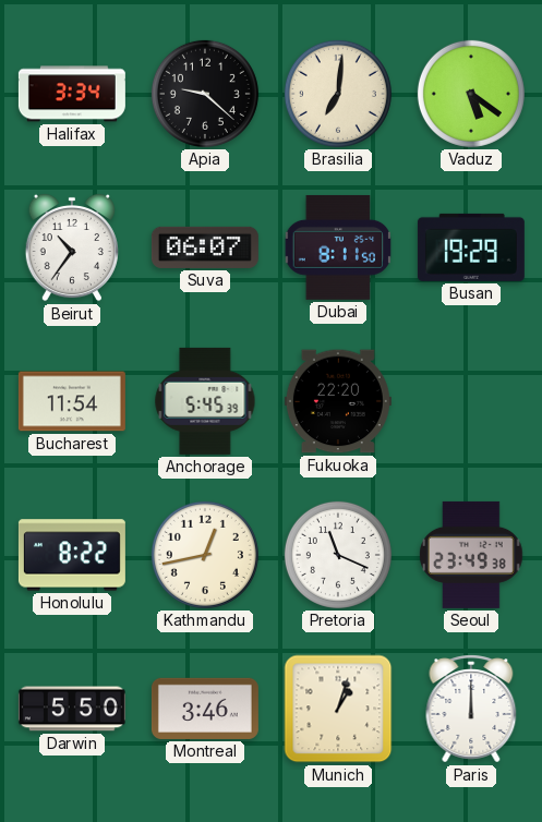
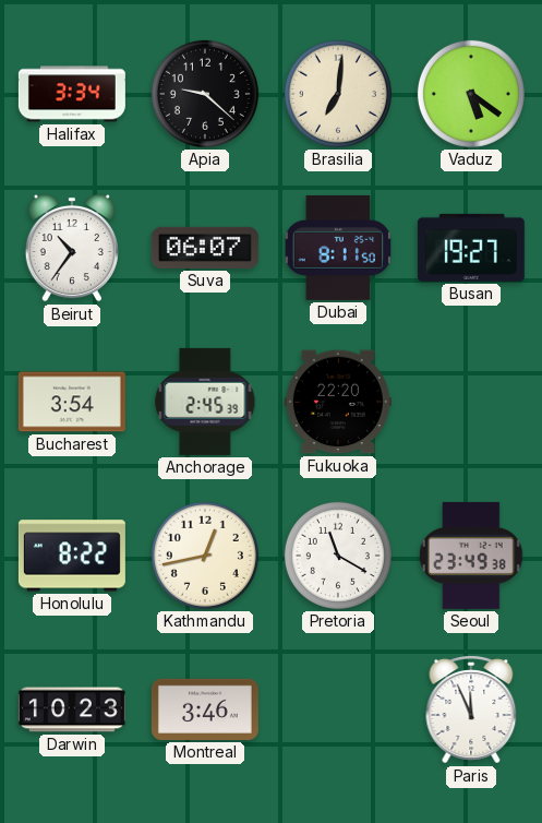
Busan: 19:29 -> 19:27 (471, 248)
Bucharest: 11:54 -> 3:54 (72, 402)
Anchorage: 5:45 -> 2:45 (205, 402)
Pretoria: 11:19 -> 11:20 (338, 556)
Darwin: 5:50 -> 10:23 (72, 709)
Munich: 1:03 -> none (338, 709)
Paris: 12:00 -> 11:56 (471, 709)
